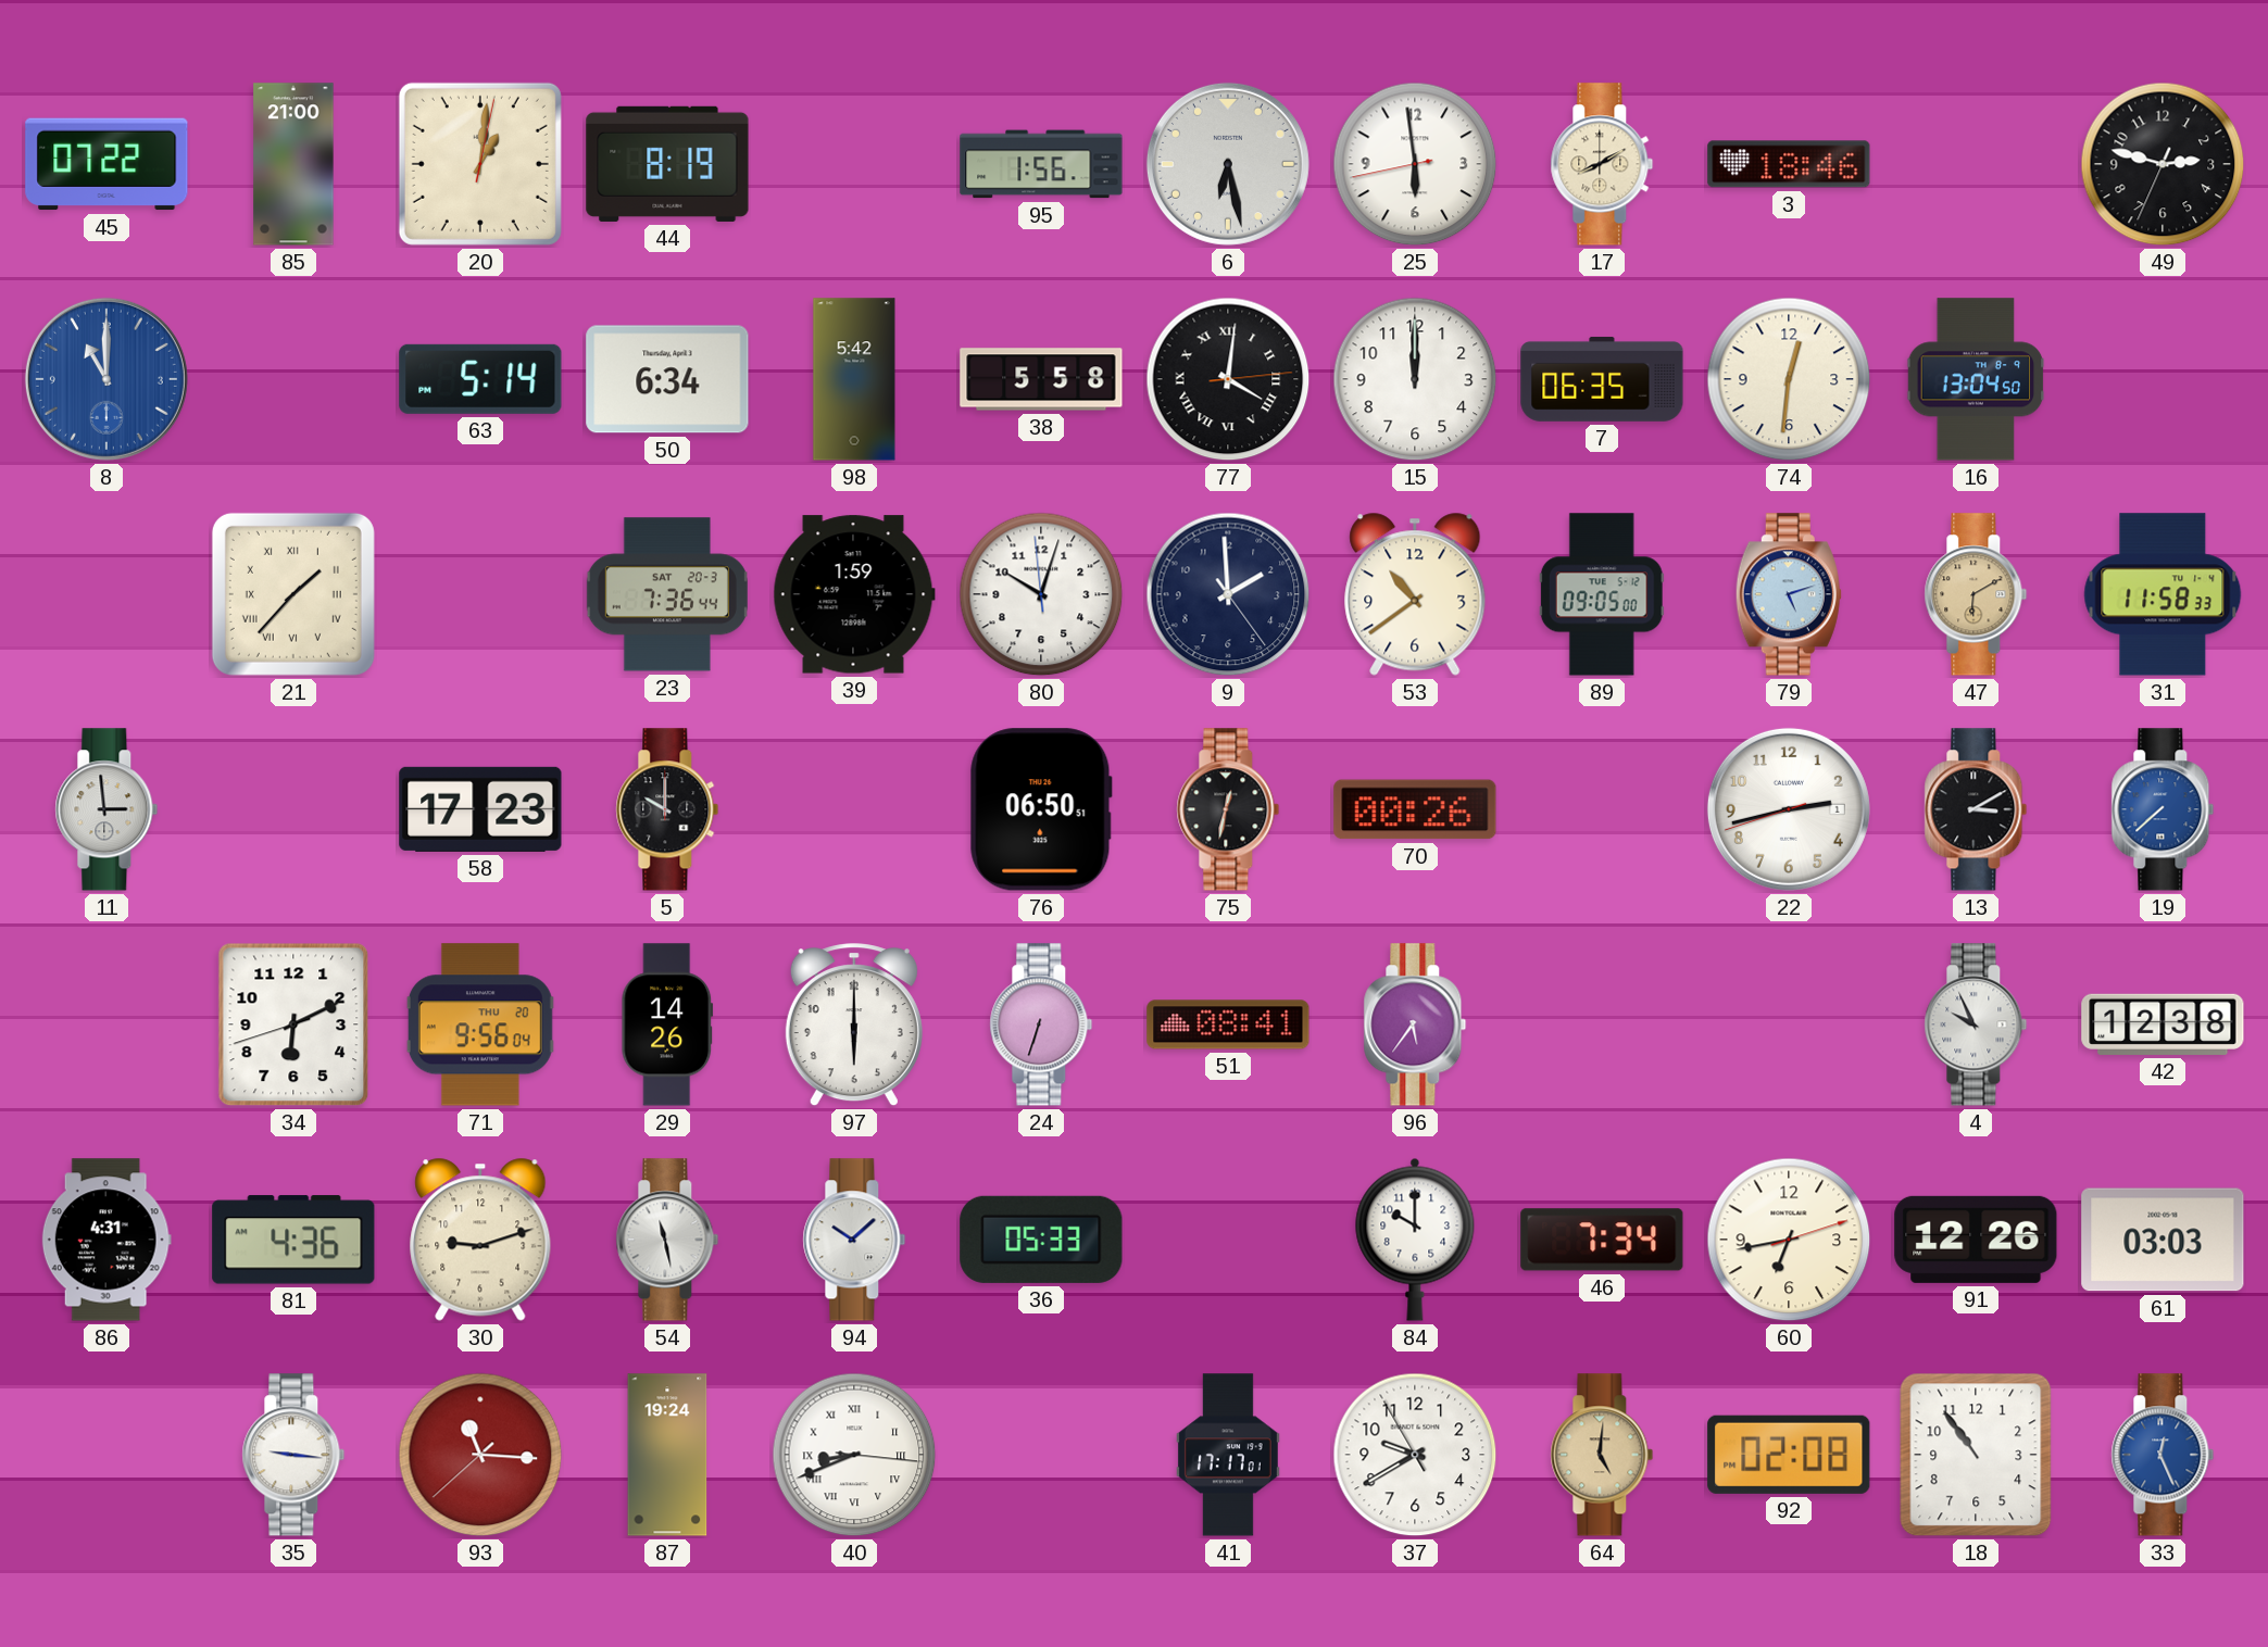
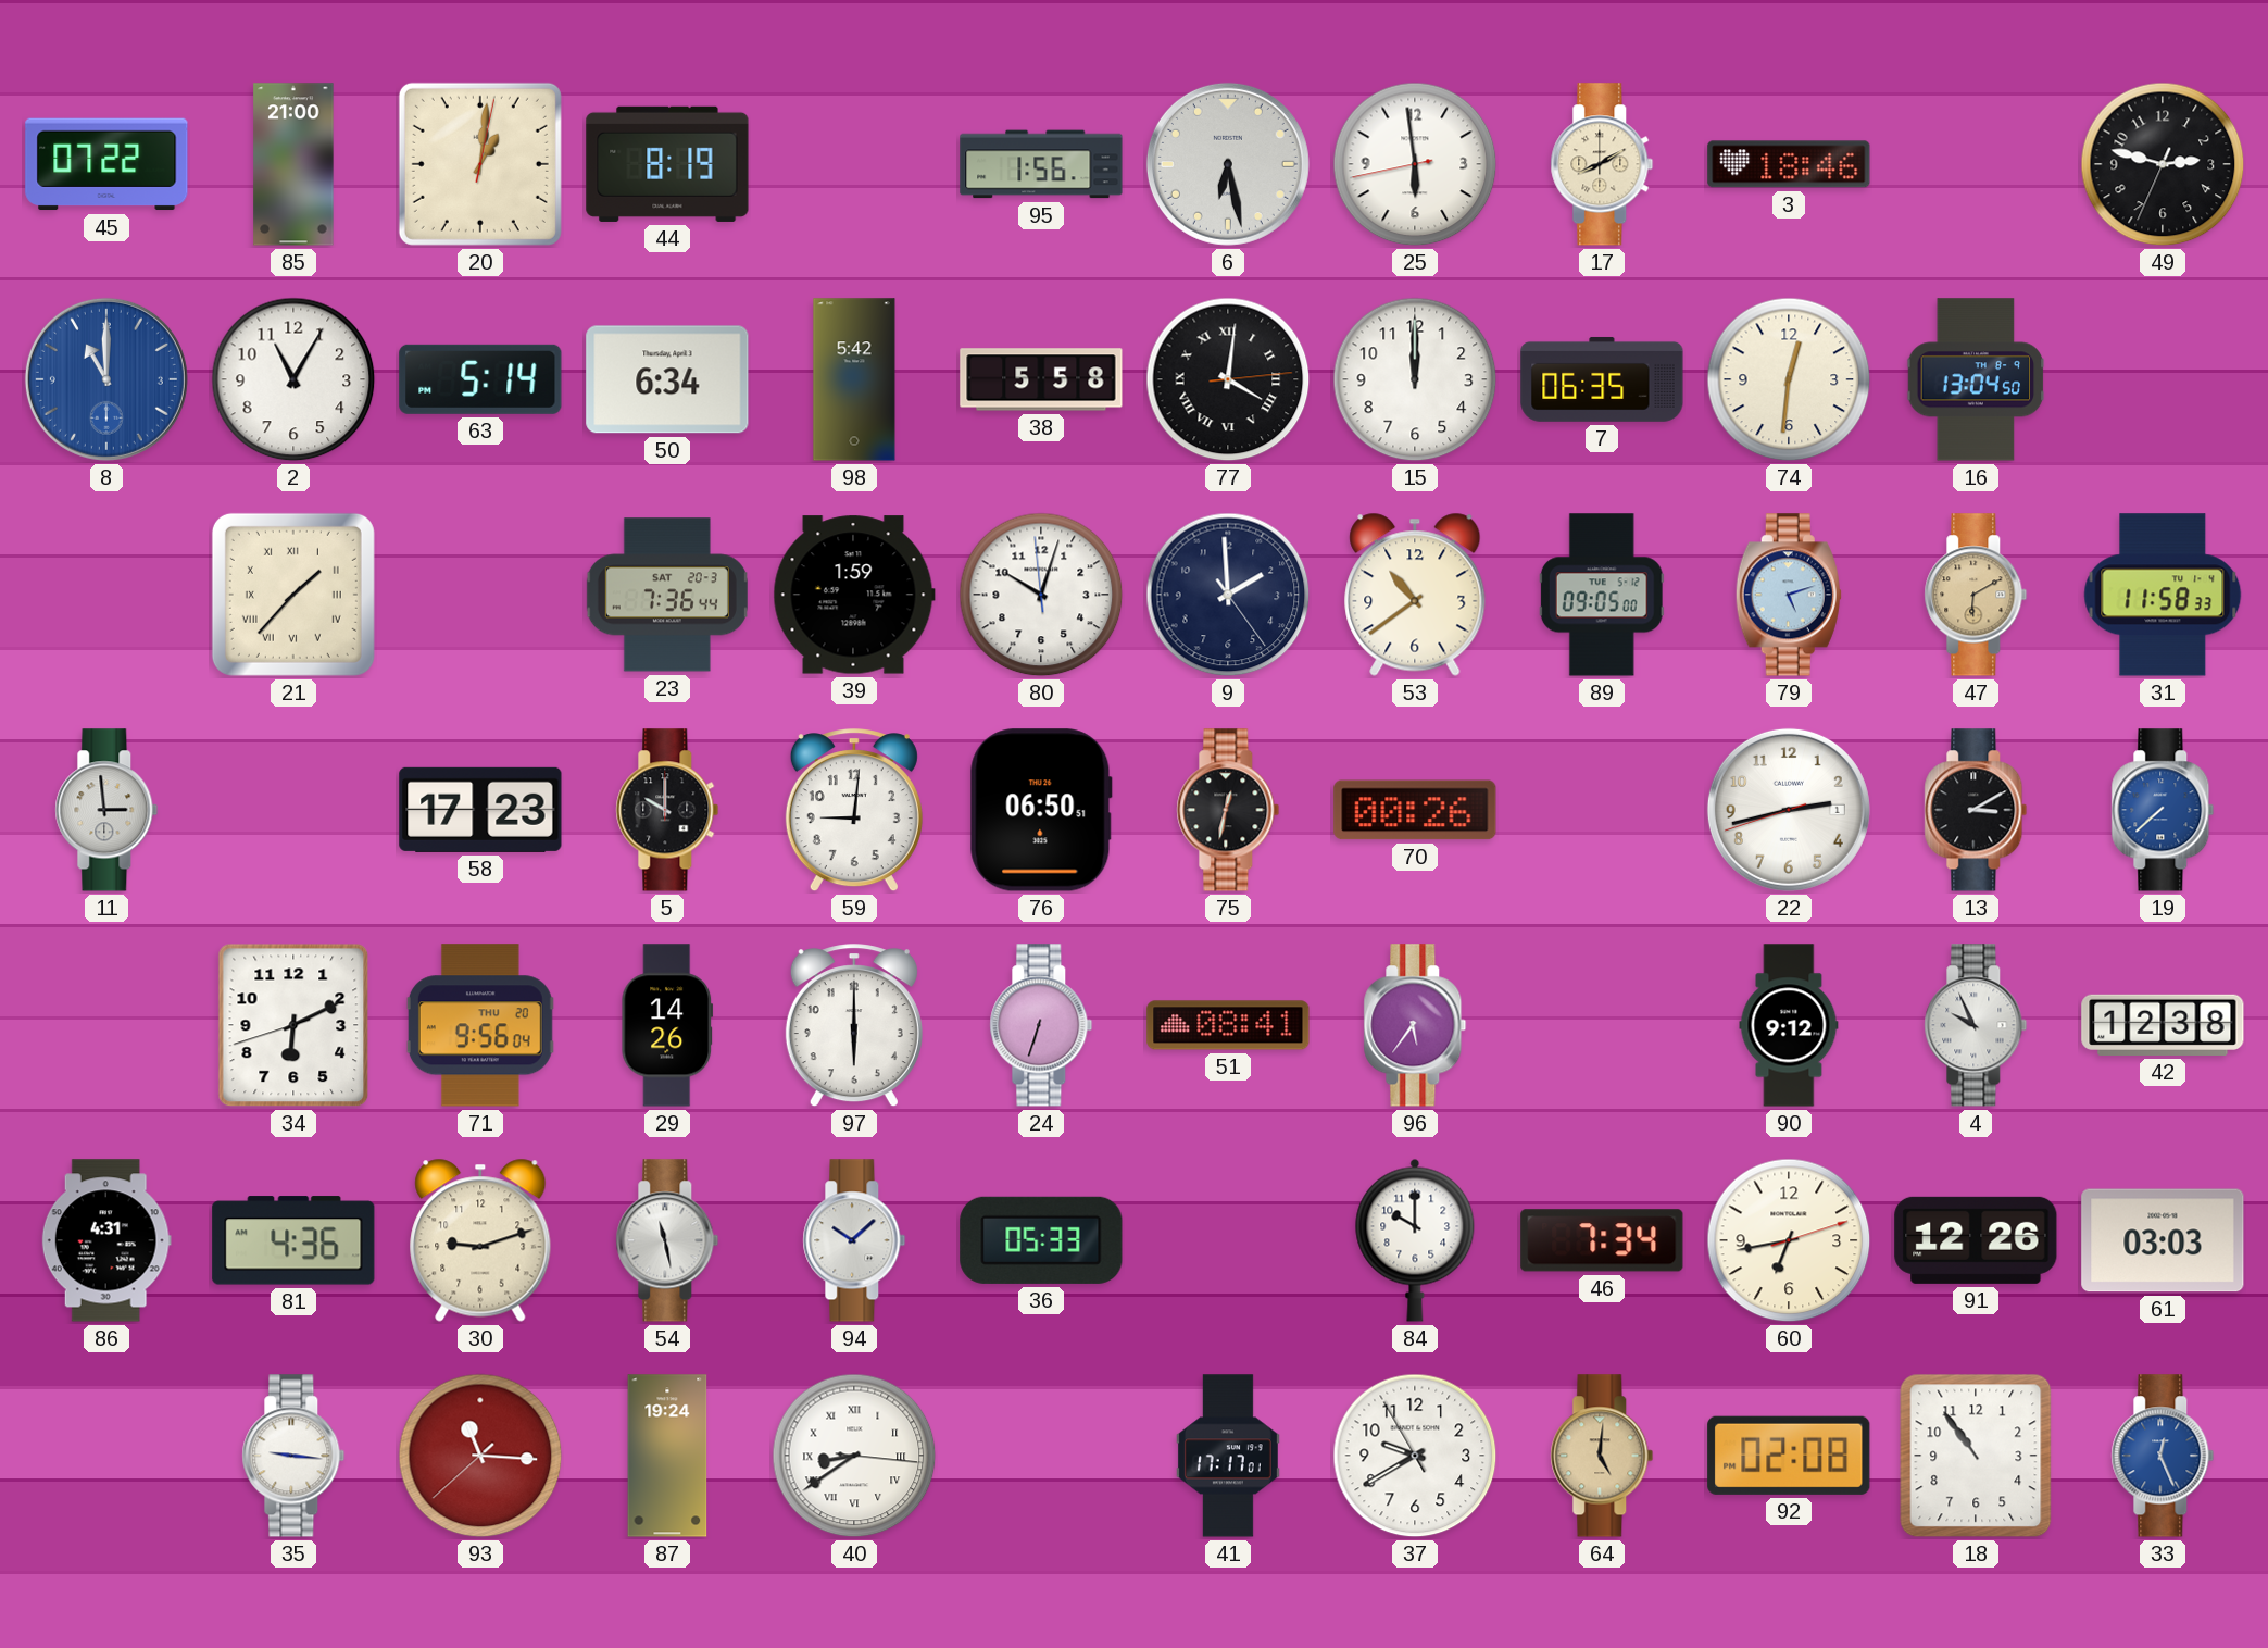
2: none -> 11:05 (293, 379)
59: none -> 9:01 (854, 811)
90: none -> 9:12 (1789, 1025)
40: 8:41 -> 8:39 (854, 1456)
